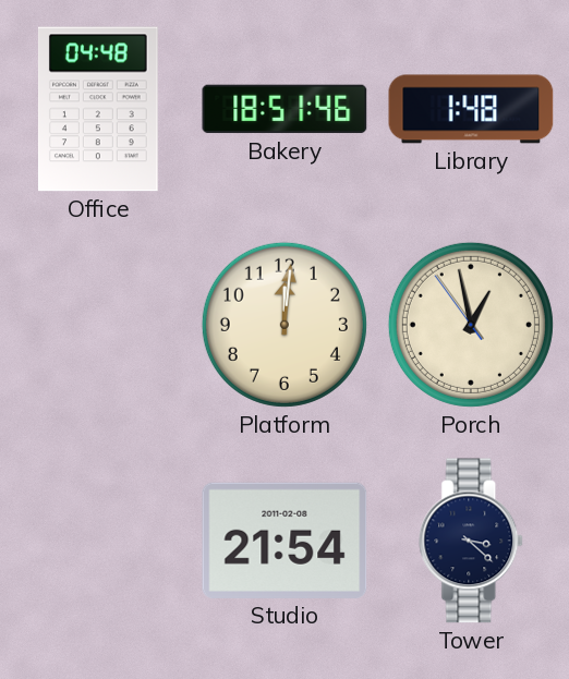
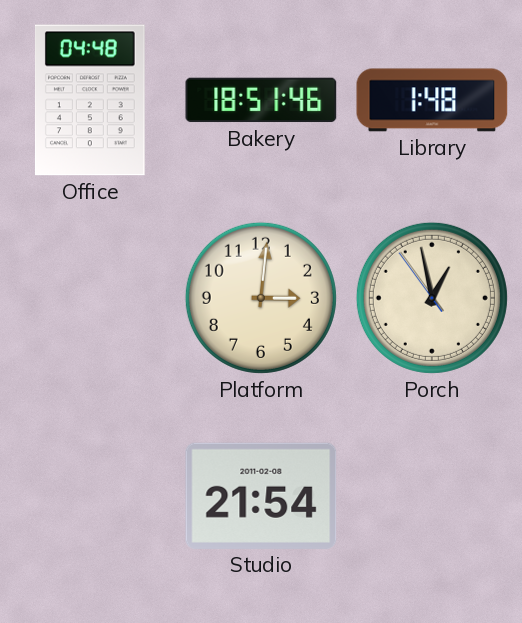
Platform: 12:01 -> 3:01 (261, 298)
Tower: 3:22 -> none (472, 541)
